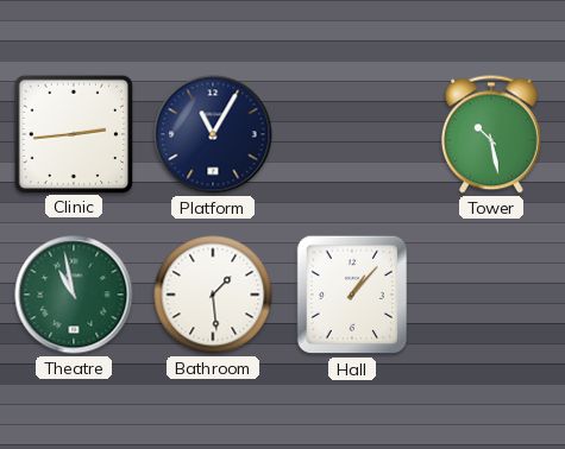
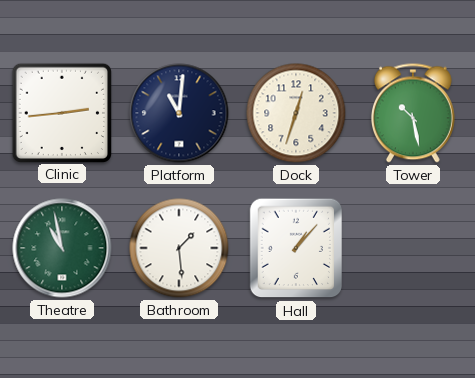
Platform: 11:05 -> 11:01 (179, 113)
Dock: none -> 12:33 (296, 113)
